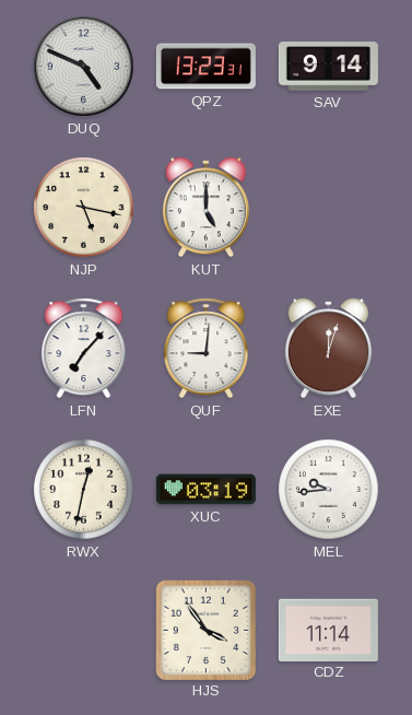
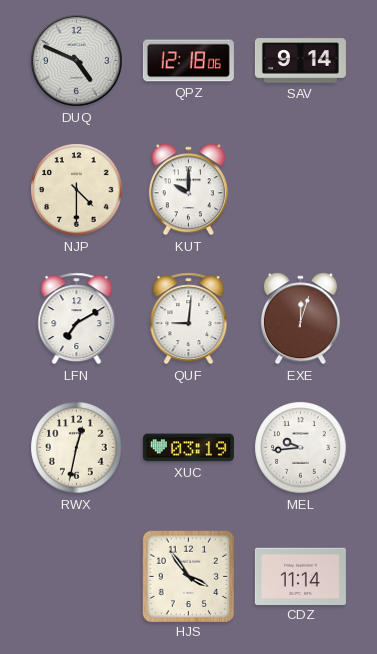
QPZ: 13:23 -> 12:18 (188, 61)
NJP: 5:17 -> 4:30 (77, 190)
KUT: 5:00 -> 10:00 (188, 190)
LFN: 7:07 -> 7:10 (77, 319)
